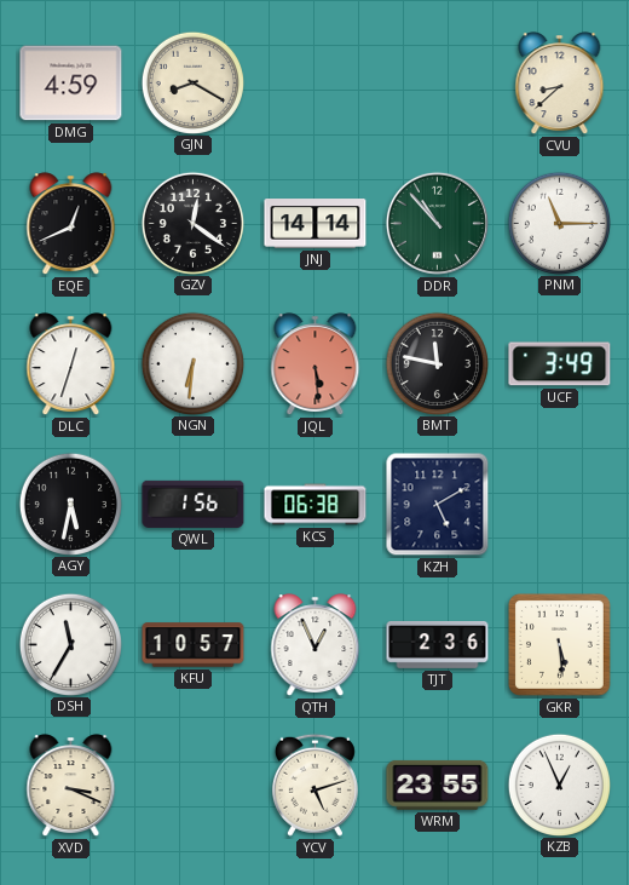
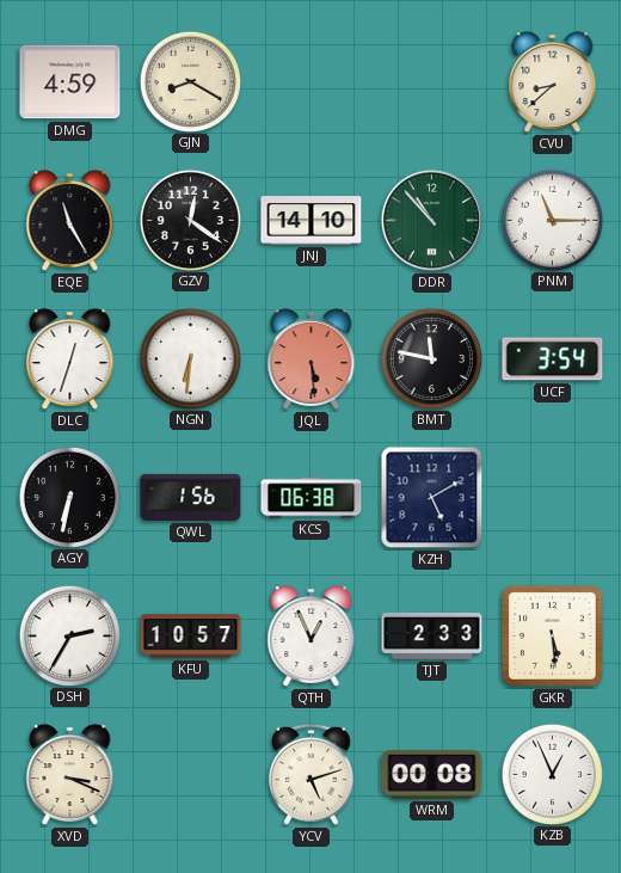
EQE: 12:41 -> 11:25 (70, 221)
JNJ: 14:14 -> 14:10 (312, 221)
UCF: 3:49 -> 3:54 (553, 359)
AGY: 5:32 -> 6:32 (69, 497)
DSH: 11:35 -> 2:35 (69, 635)
TJT: 2:36 -> 2:33 (432, 637)
WRM: 23:55 -> 00:08 (432, 774)
